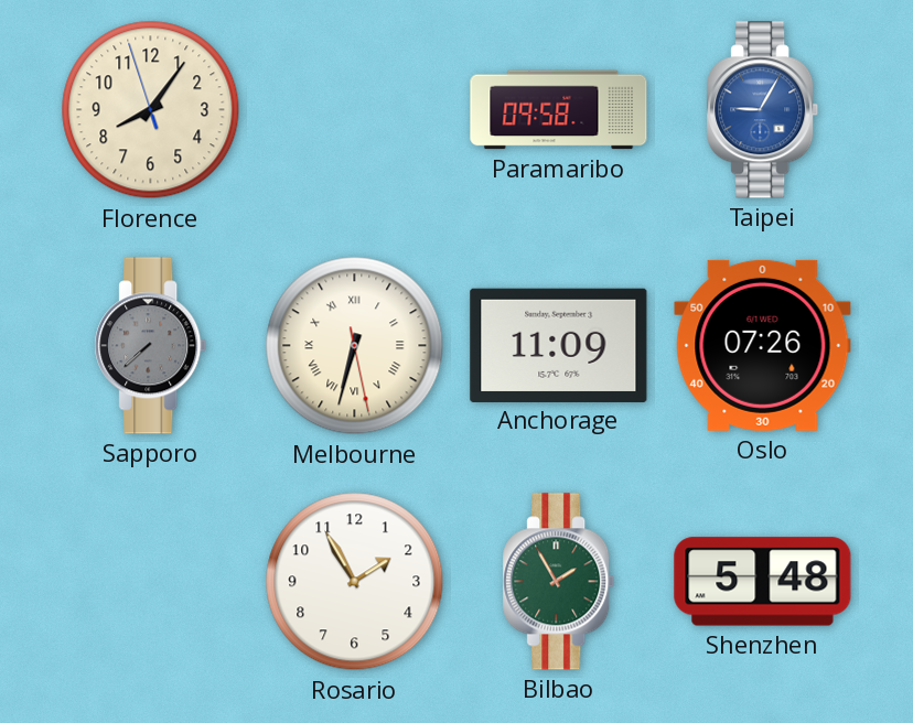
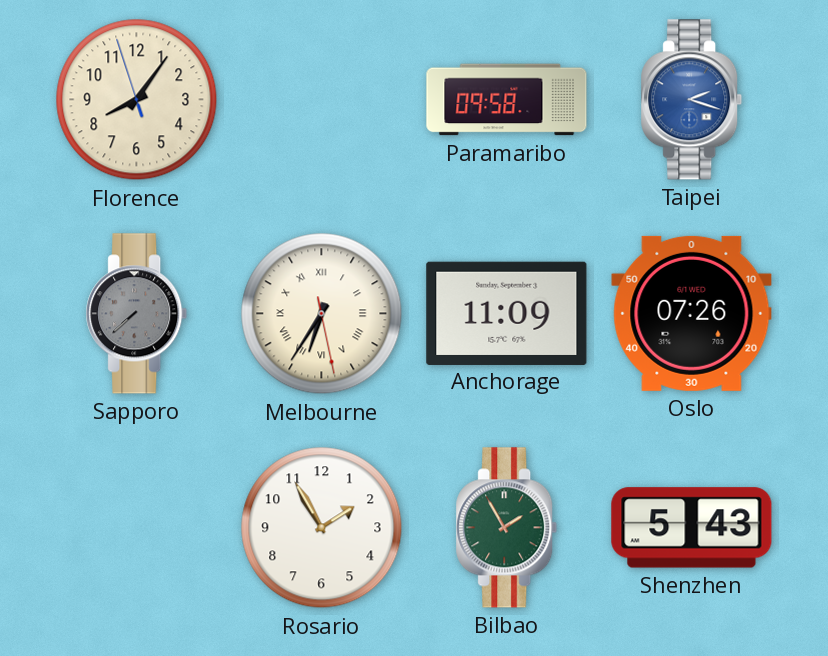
Taipei: 9:05 -> 2:18 (692, 100)
Melbourne: 6:32 -> 6:35 (322, 314)
Shenzhen: 5:48 -> 5:43 (692, 528)
